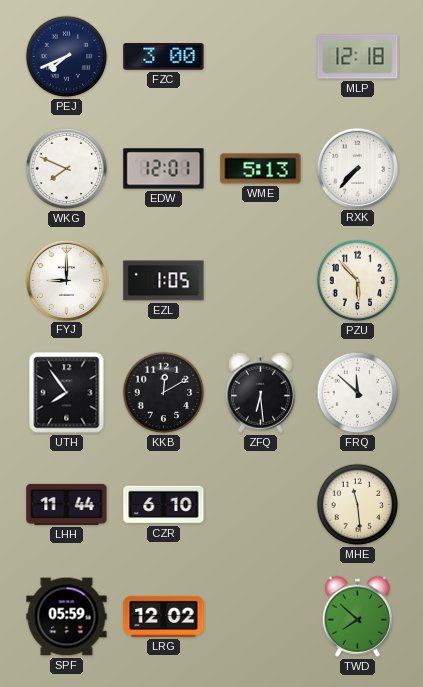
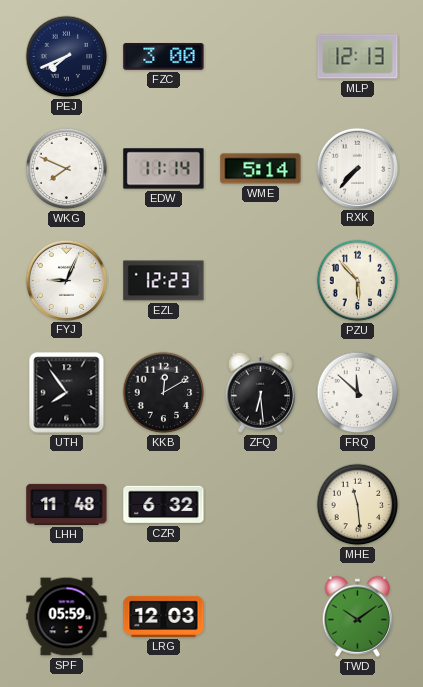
MLP: 12:18 -> 12:13 (358, 57)
EDW: 12:01 -> 11:14 (164, 169)
WME: 5:13 -> 5:14 (261, 169)
FYJ: 9:00 -> 9:04 (66, 280)
EZL: 1:05 -> 12:23 (164, 281)
LHH: 11:44 -> 11:48 (67, 504)
CZR: 6:10 -> 6:32 (164, 505)
LRG: 12:02 -> 12:03 (164, 616)
TWD: 7:52 -> 10:09 (357, 616)
